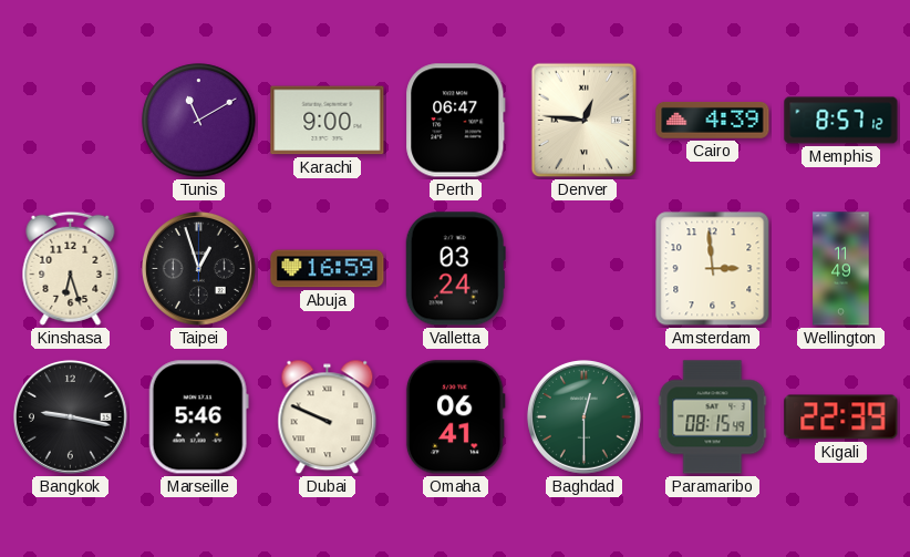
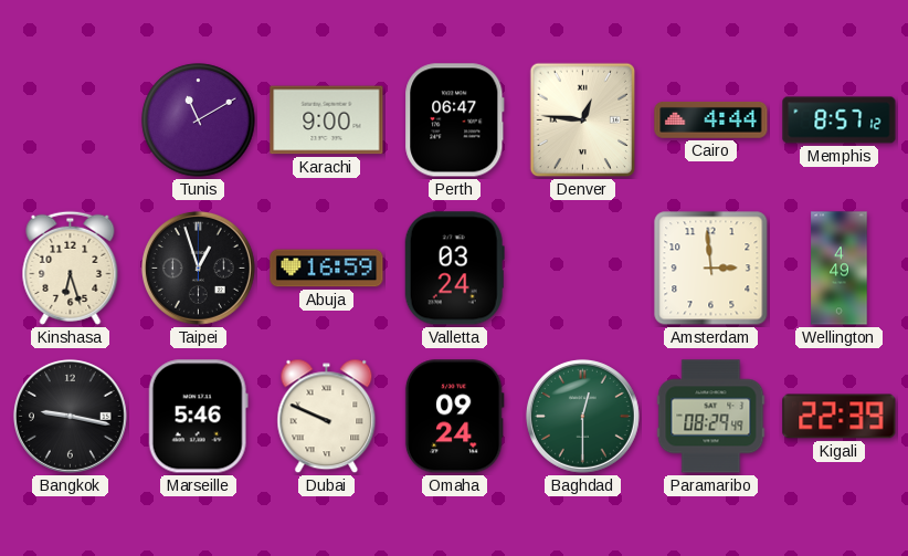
Cairo: 4:39 -> 4:44 (711, 119)
Wellington: 11:49 -> 4:49 (840, 269)
Omaha: 06:41 -> 09:24 (454, 417)
Paramaribo: 08:15 -> 08:29 (711, 417)
